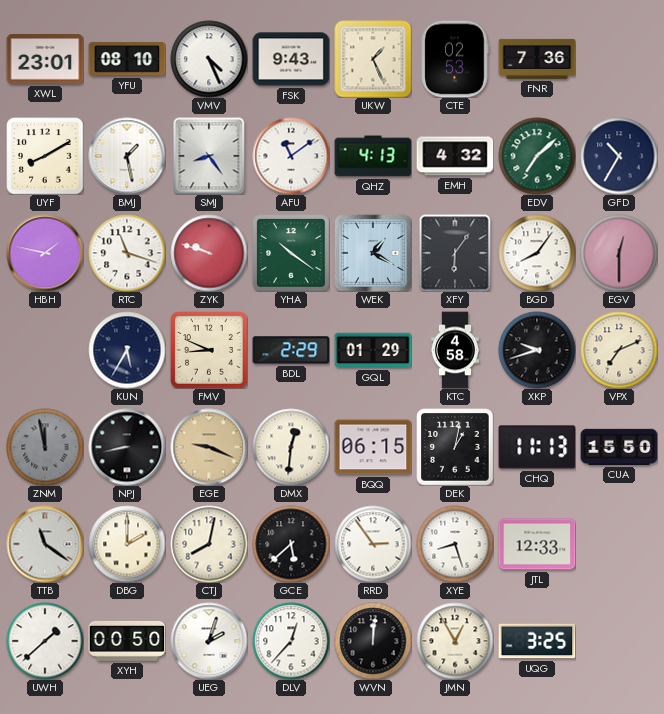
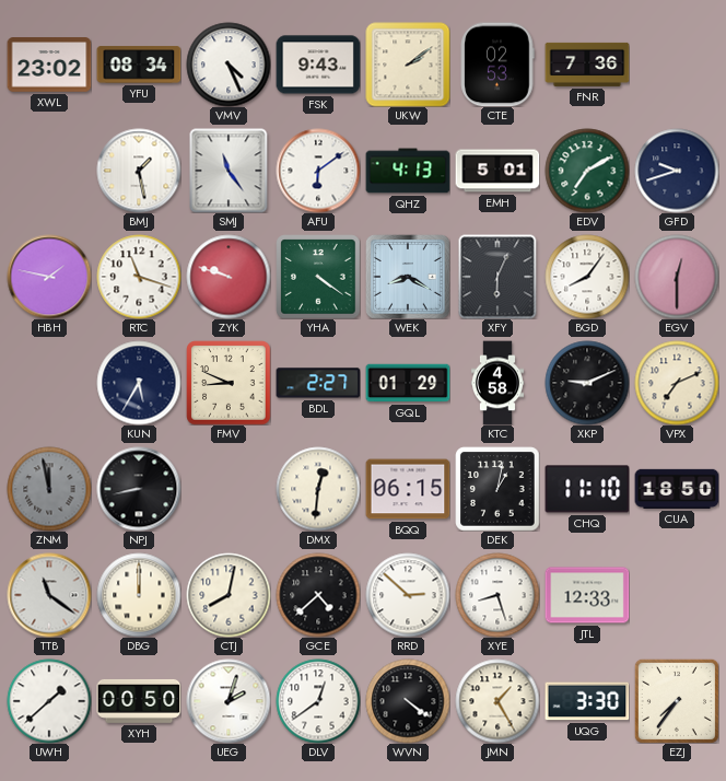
XWL: 23:01 -> 23:02 (49, 65)
YFU: 08:10 -> 08:34 (139, 65)
UKW: 1:26 -> 2:09 (408, 65)
UYF: 8:10 -> none (45, 156)
SMJ: 8:24 -> 11:24 (229, 171)
AFU: 11:09 -> 6:09 (318, 171)
EMH: 4:32 -> 5:01 (497, 171)
EDV: 7:08 -> 7:10 (587, 171)
GFD: 10:35 -> 9:42 (677, 171)
YHA: 10:21 -> 4:21 (318, 277)
WEK: 1:20 -> 8:20 (408, 277)
XFY: 6:06 -> 6:04 (497, 277)
BDL: 2:29 -> 2:27 (318, 383)
XKP: 9:42 -> 9:11 (587, 383)
EGE: 9:19 -> none (209, 447)
CHQ: 11:13 -> 11:10 (587, 489)
CUA: 15:50 -> 18:50 (677, 489)
DBG: 2:00 -> 12:00 (139, 595)
GCE: 5:38 -> 4:38 (318, 595)
RRD: 2:54 -> 2:52 (408, 595)
DLV: 12:37 -> 12:39 (318, 701)
WVN: 12:01 -> 4:21 (408, 701)
JMN: 12:55 -> 1:25 (497, 701)
UQG: 3:25 -> 3:30 (587, 701)
EZJ: none -> 7:36 (677, 701)
